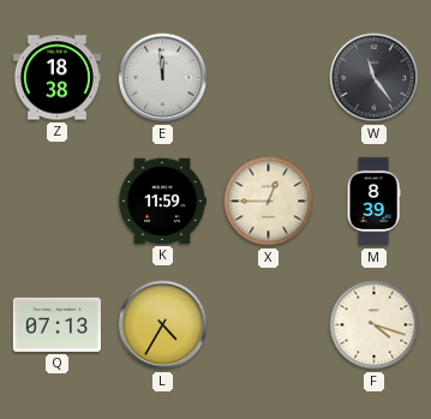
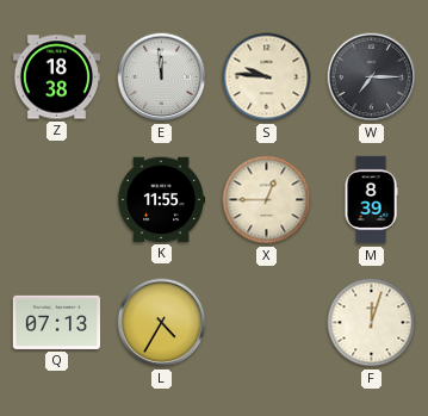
S: none -> 9:46 (267, 77)
W: 11:24 -> 7:15 (372, 77)
K: 11:59 -> 11:55 (160, 200)
F: 4:18 -> 12:03 (372, 323)
